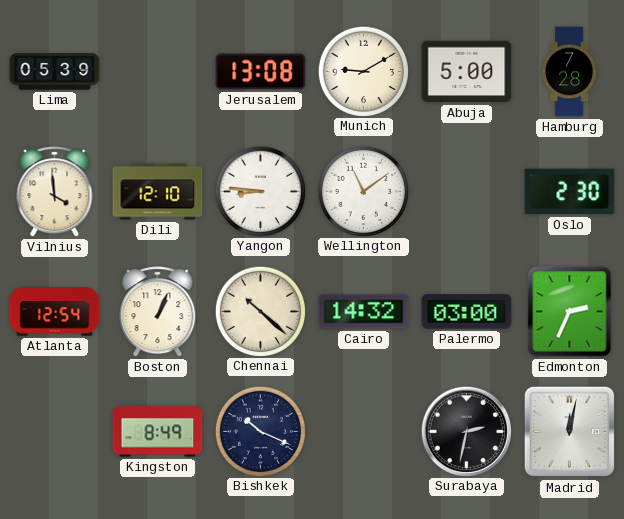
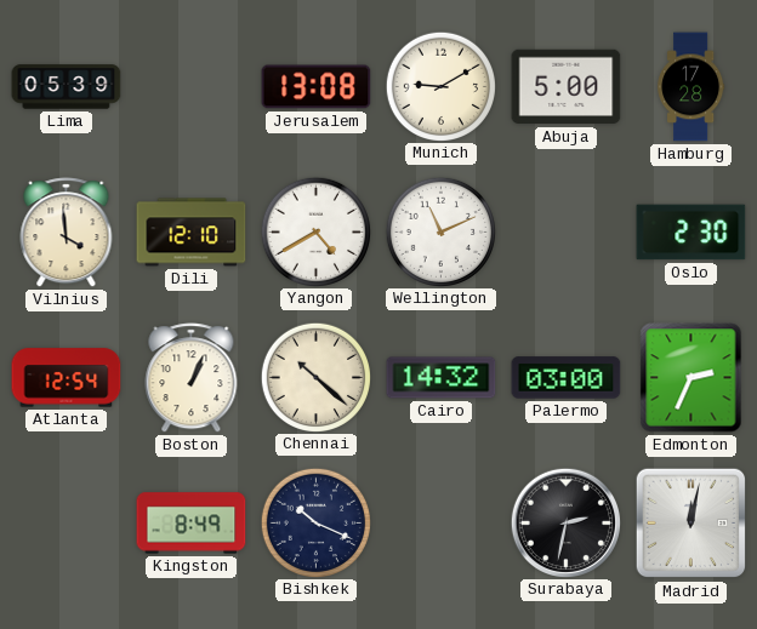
Hamburg: 7:28 -> 17:28 (691, 87)
Yangon: 8:46 -> 4:40 (315, 231)
Wellington: 11:09 -> 11:11 (440, 231)
